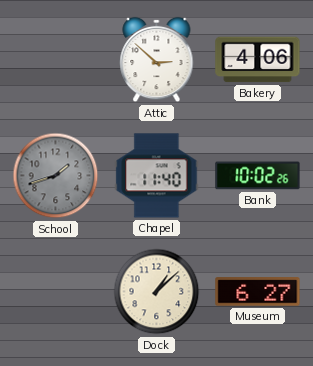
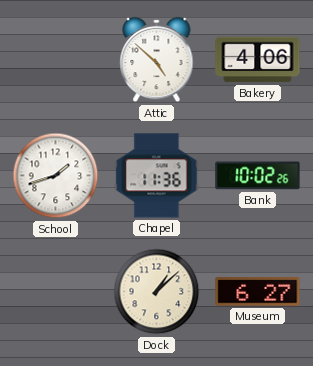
Attic: 2:52 -> 4:52 (157, 60)
School dial: grey -> white (56, 176)
Chapel: 11:40 -> 11:36 (157, 176)
